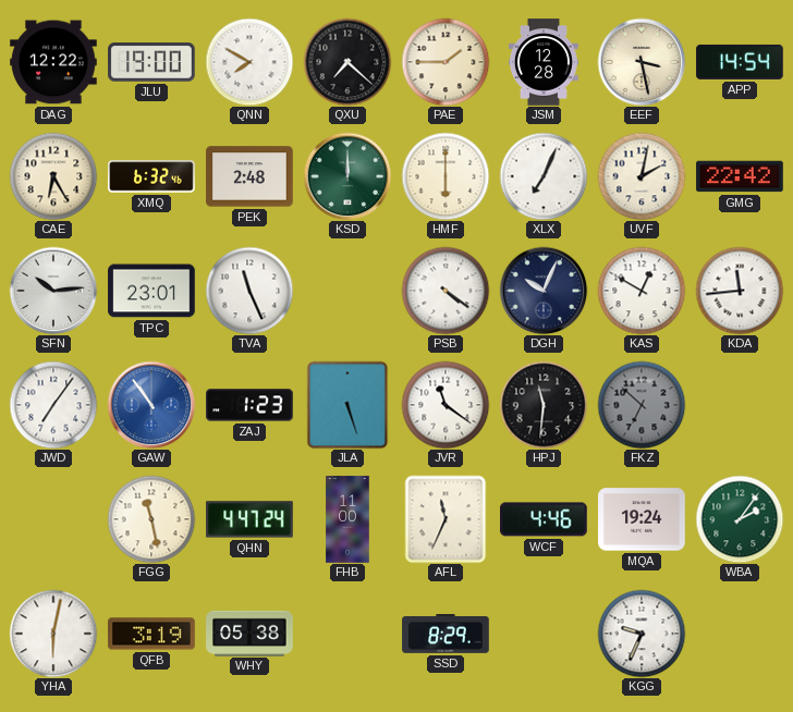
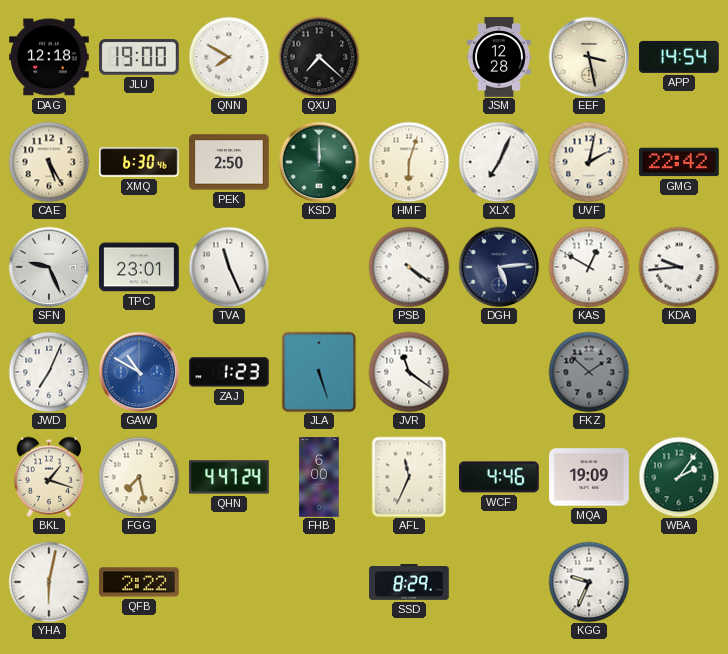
DAG: 12:22 -> 12:18 (49, 57)
PAE: 1:45 -> none (446, 62)
CAE: 6:25 -> 5:25 (49, 162)
XMQ: 6:32 -> 6:30 (139, 162)
PEK: 2:48 -> 2:50 (229, 162)
HMF: 6:00 -> 6:03 (409, 162)
SFN: 10:14 -> 9:26 (49, 267)
DGH: 10:04 -> 5:14 (499, 267)
KDA: 11:44 -> 9:44 (679, 267)
JWD: 7:06 -> 7:04 (49, 372)
GAW: 10:54 -> 10:50 (139, 372)
HPJ: 11:31 -> none (544, 405)
FKZ: 6:52 -> 1:52 (589, 372)
BKL: none -> 1:18 (49, 477)
FGG: 11:28 -> 7:28 (139, 477)
FHB: 11:00 -> 6:00 (319, 477)
MQA: 19:24 -> 19:09 (589, 477)
QFB: 3:19 -> 2:22 (139, 582)
WHY: 05:38 -> none (249, 633)
